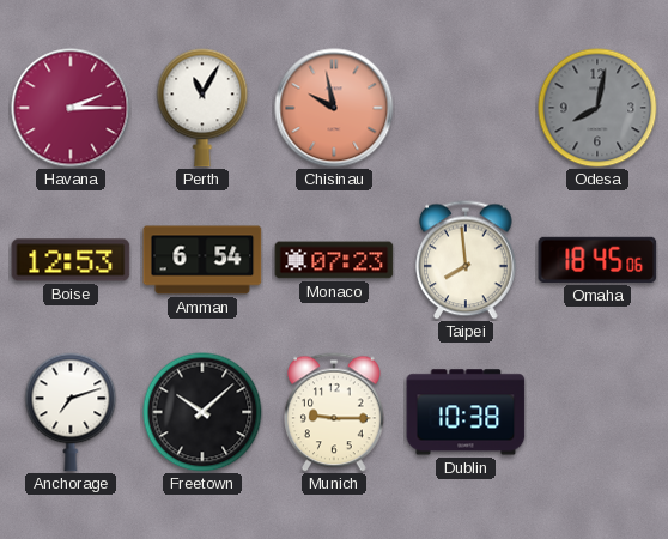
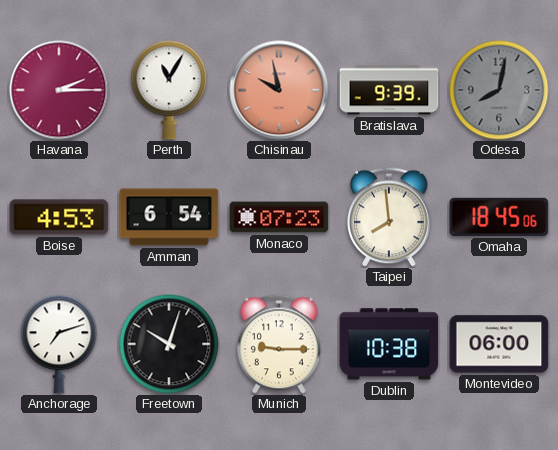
Bratislava: none -> 9:39 (389, 90)
Boise: 12:53 -> 4:53 (59, 217)
Freetown: 10:08 -> 10:03 (169, 344)
Montevideo: none -> 06:00 (499, 344)
